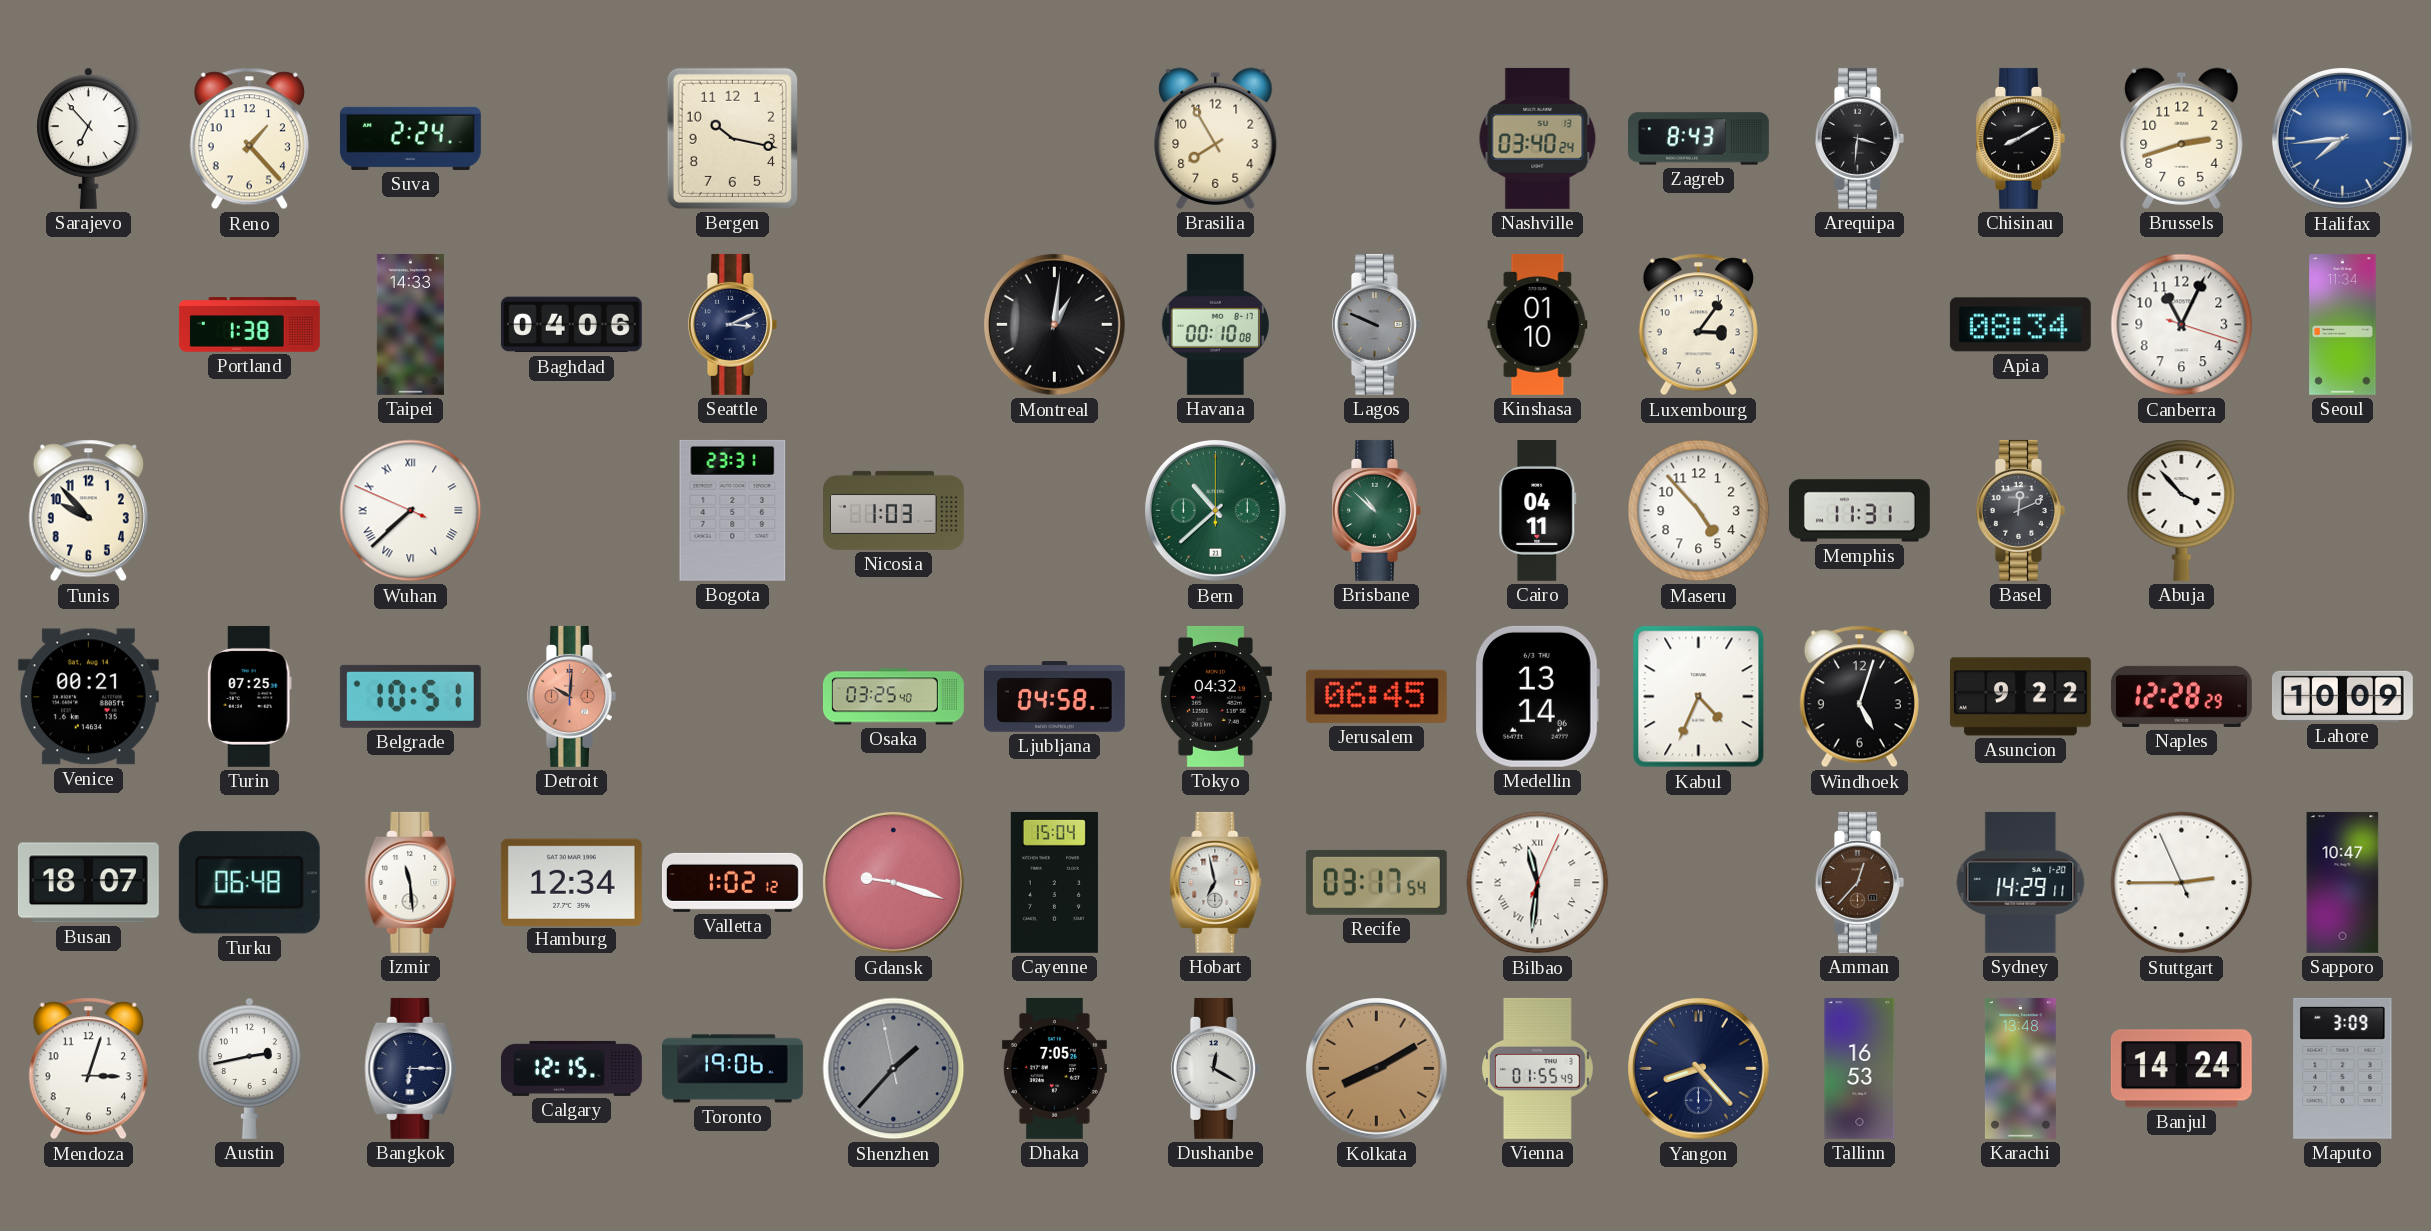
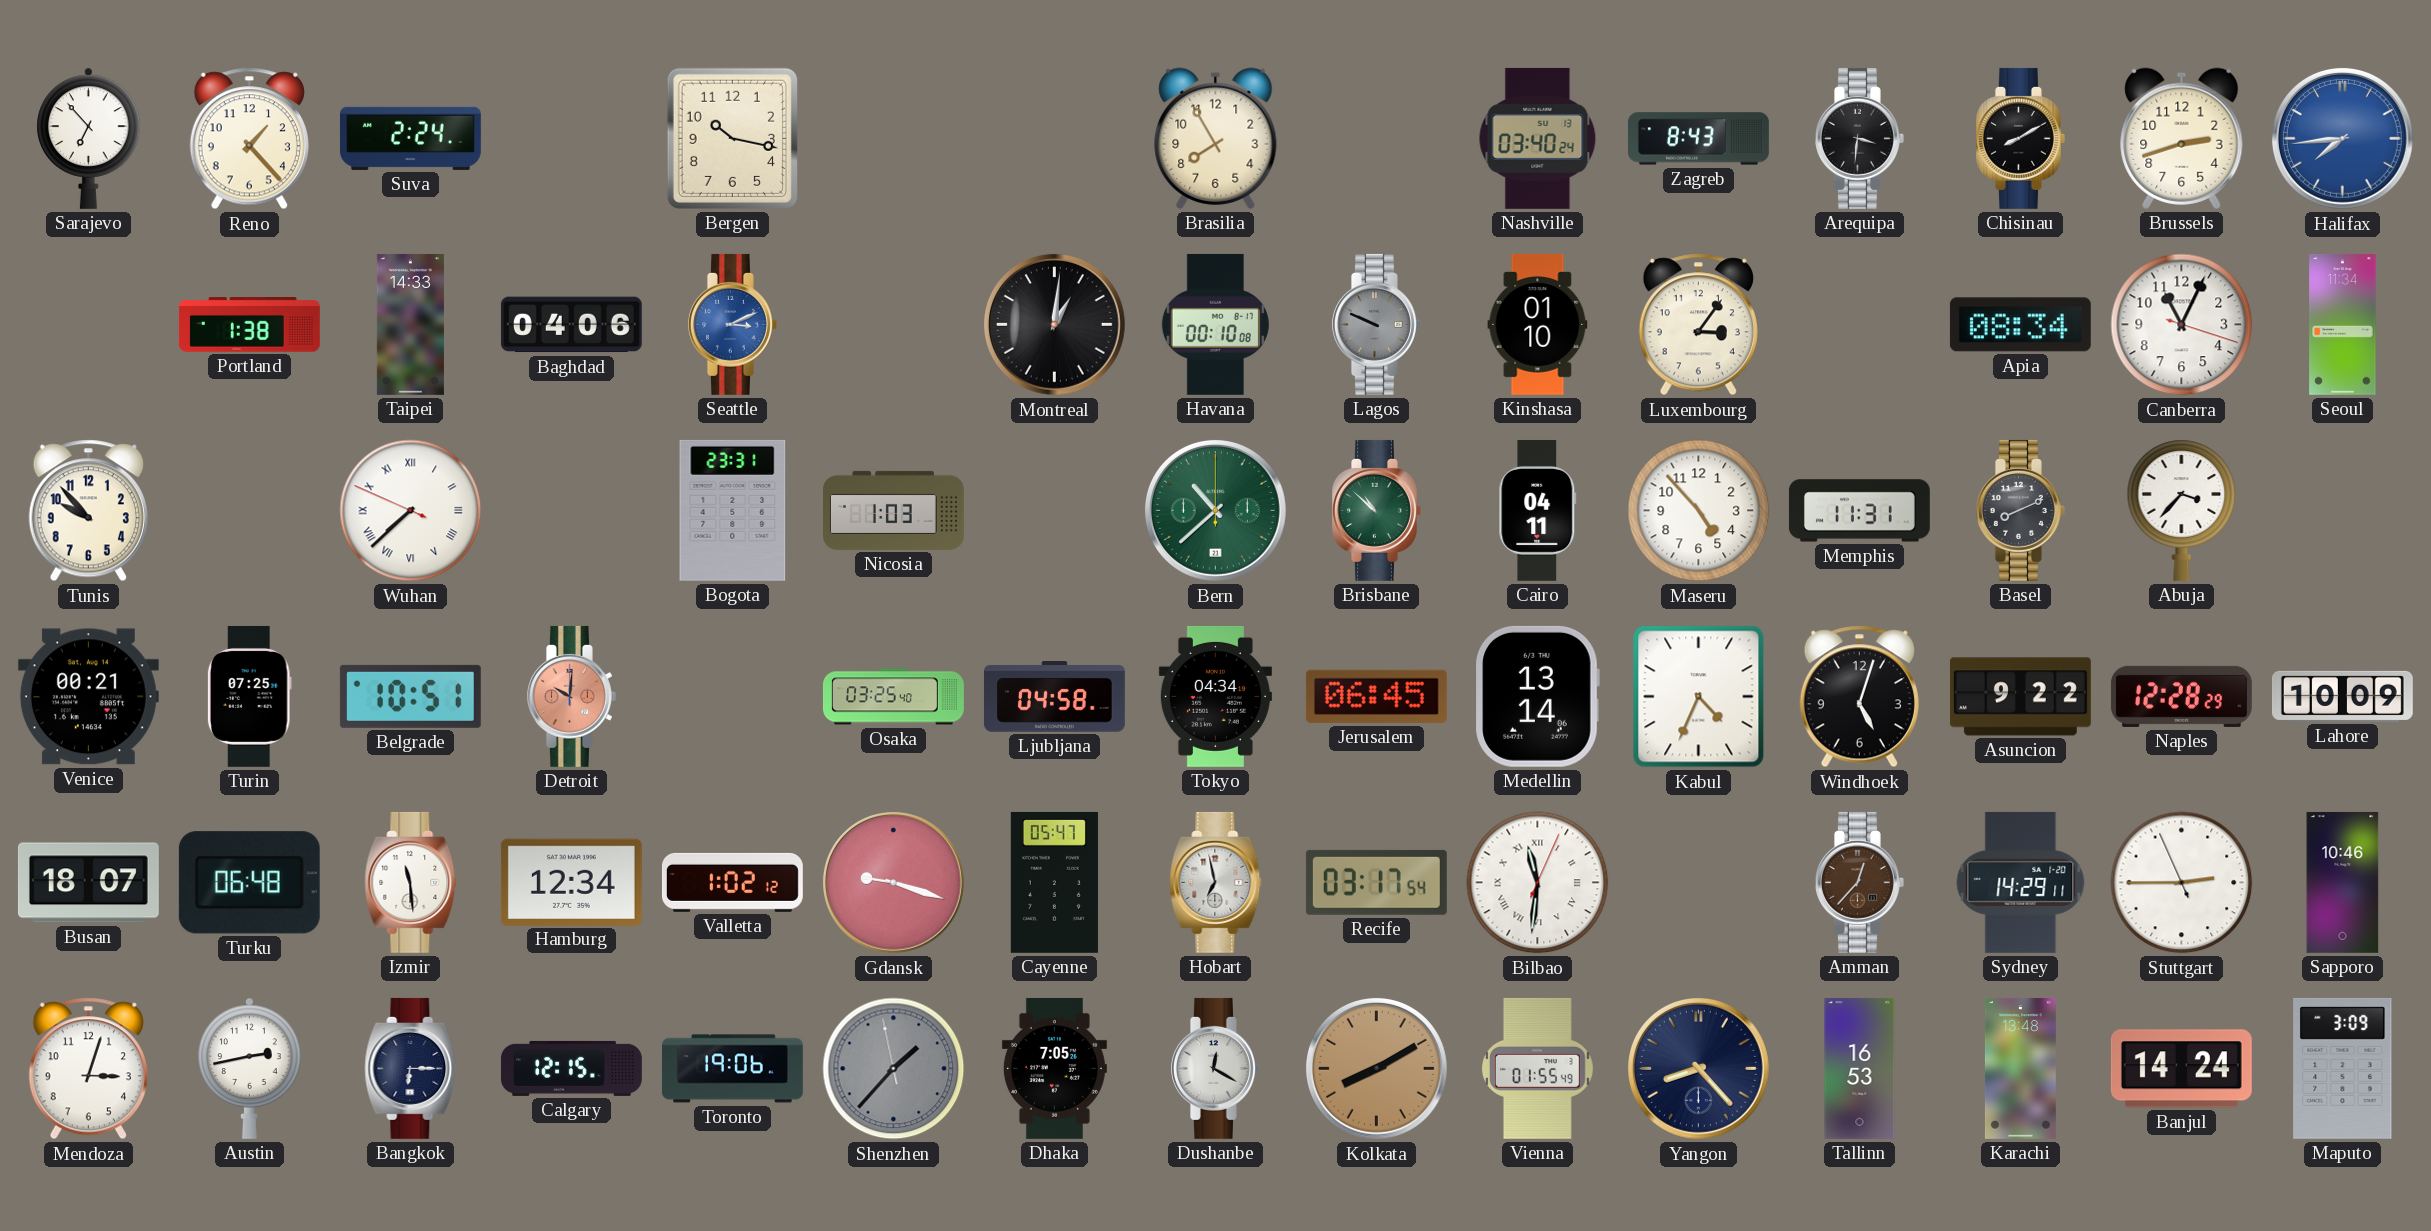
Seattle dial: navy -> blue (733, 324)
Basel: 12:11 -> 8:11 (2021, 510)
Abuja: 3:53 -> 3:37 (2182, 510)
Tokyo: 04:32 -> 04:34 (1215, 696)
Cayenne: 15:04 -> 05:47 (1054, 882)
Sapporo: 10:47 -> 10:46 (2343, 882)
